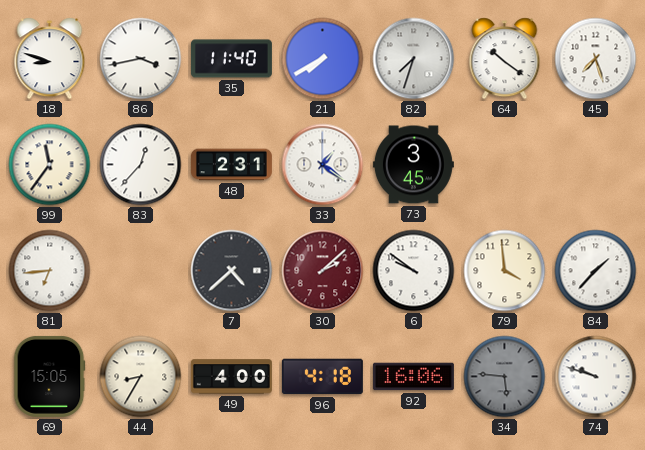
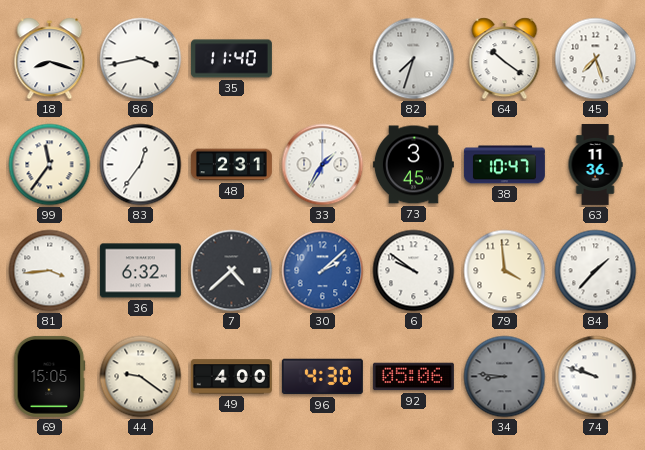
18: 8:48 -> 8:18 (50, 59)
21: 7:40 -> none (323, 59)
83: 12:37 -> 12:36 (141, 165)
33: 1:21 -> 1:35 (323, 165)
38: none -> 10:47 (504, 165)
63: none -> 11:36 (595, 164)
81: 6:44 -> 3:44 (50, 271)
36: none -> 6:32 (140, 271)
30 dial: burgundy -> blue (323, 271)
44: 8:35 -> 9:21 (141, 377)
96: 4:18 -> 4:30 (322, 377)
92: 16:06 -> 05:06 (413, 377)
34: 5:46 -> 8:46 (505, 377)
